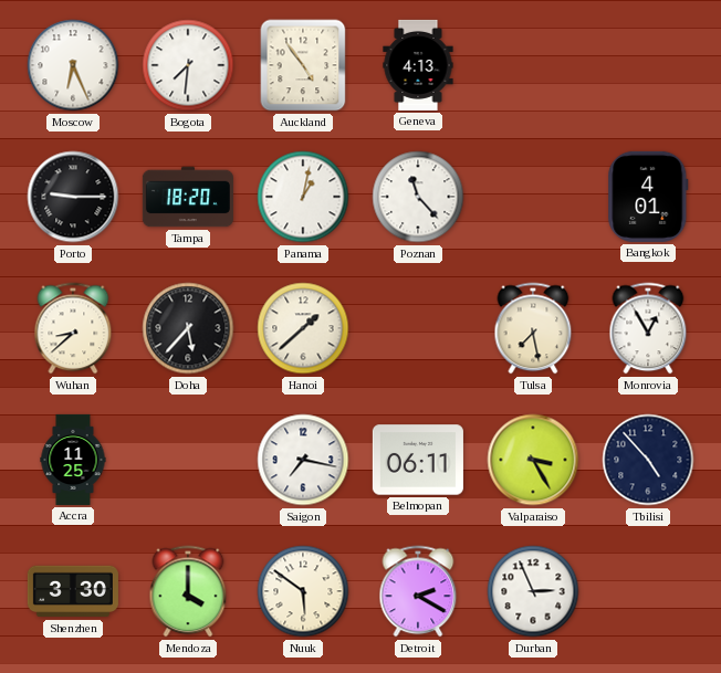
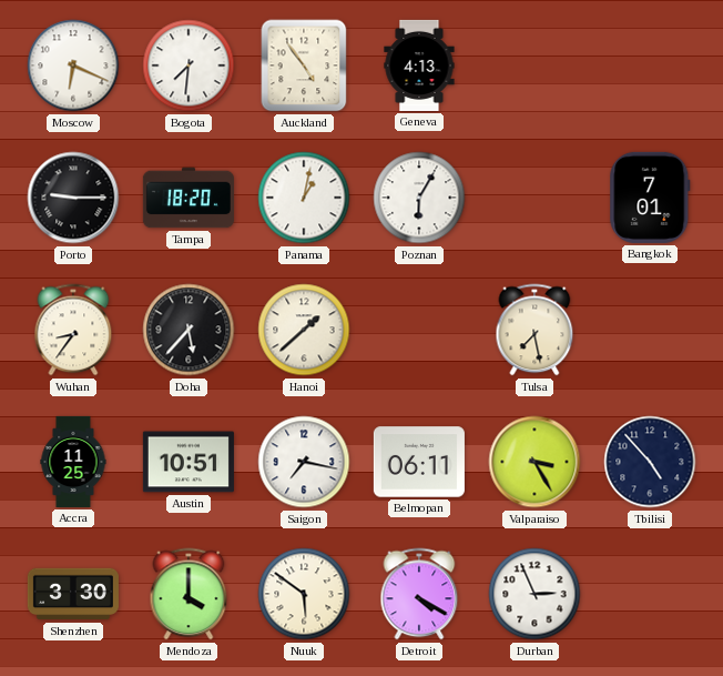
Moscow: 6:26 -> 6:19 (73, 65)
Poznan: 11:23 -> 6:05 (419, 198)
Bangkok: 4:01 -> 7:01 (650, 198)
Wuhan: 8:38 -> 8:36 (73, 330)
Monrovia: 12:55 -> none (648, 328)
Austin: none -> 10:51 (189, 462)
Detroit: 2:20 -> 4:20 (419, 594)
